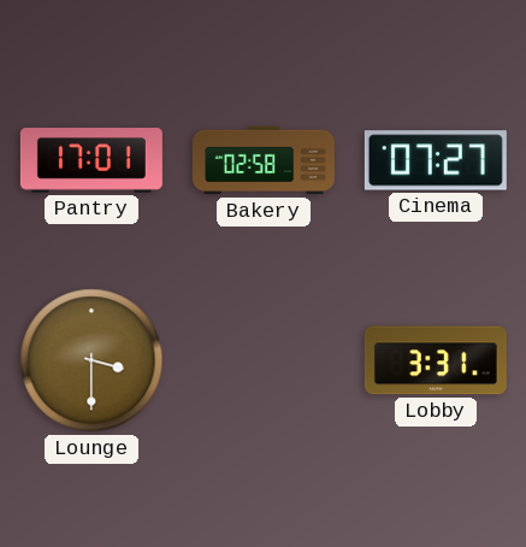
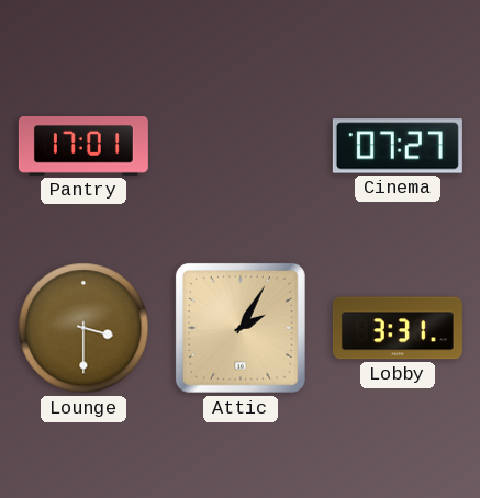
Bakery: 02:58 -> none (264, 160)
Attic: none -> 2:05 (241, 328)
